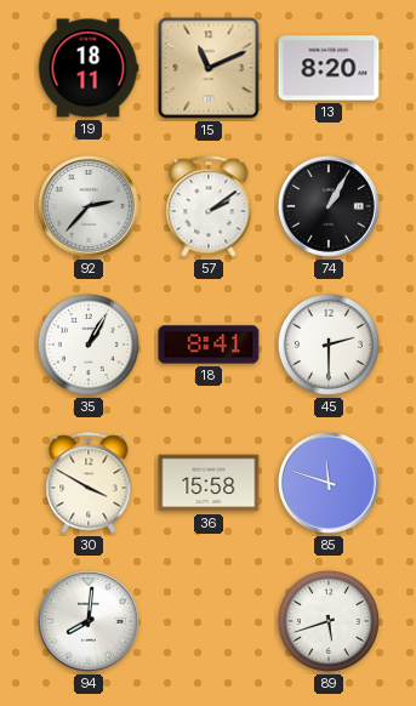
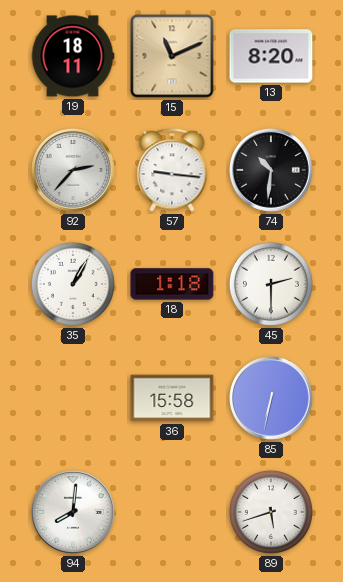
57: 2:09 -> 9:16 (172, 170)
74: 1:05 -> 10:31 (272, 171)
18: 8:41 -> 1:18 (172, 284)
30: 3:50 -> none (89, 483)
85: 11:48 -> 6:32 (272, 399)
